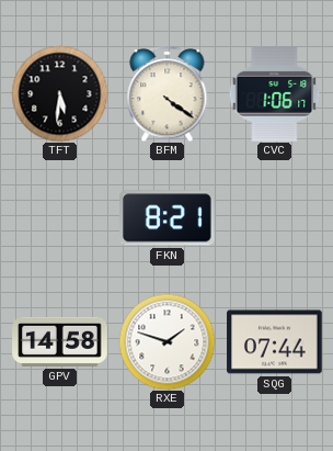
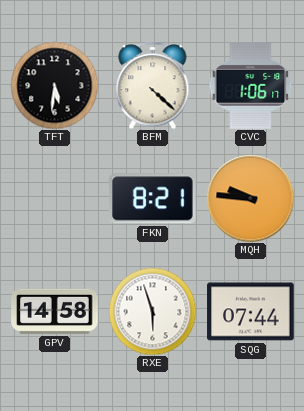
BFM: 4:21 -> 4:22 (153, 85)
MQH: none -> 9:46 (250, 198)
RXE: 1:48 -> 5:57 (152, 311)
